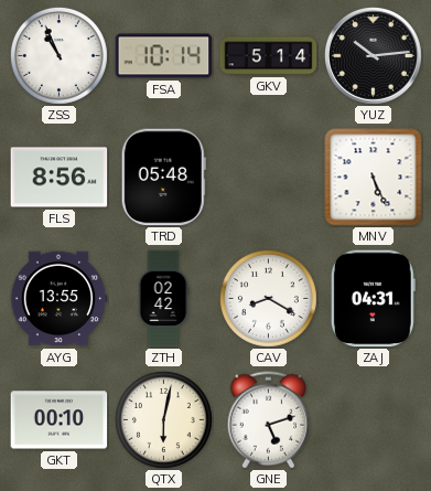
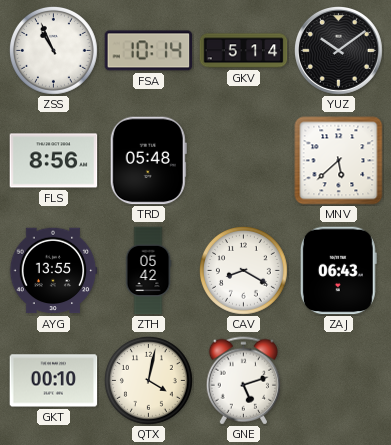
YUZ: 10:14 -> 10:09 (339, 51)
MNV: 5:26 -> 5:38 (339, 161)
ZTH: 02:42 -> 05:42 (148, 271)
ZAJ: 04:31 -> 06:43 (338, 271)
QTX: 6:02 -> 4:02 (148, 380)
